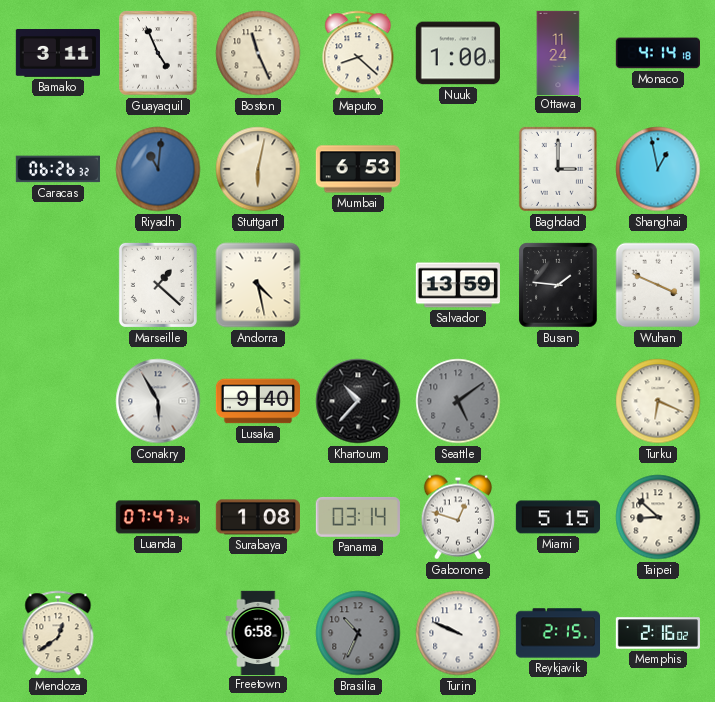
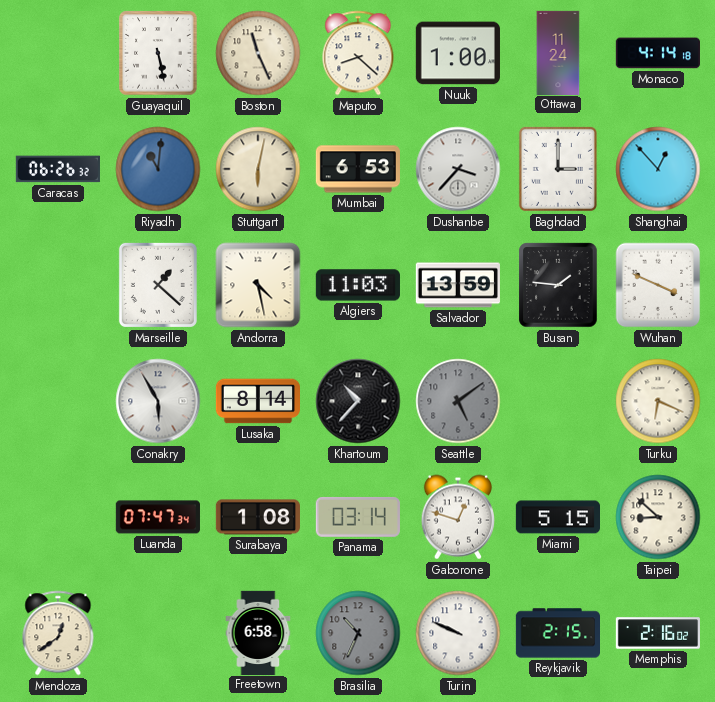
Bamako: 3:11 -> none (58, 54)
Guayaquil: 4:56 -> 5:28 (158, 53)
Dushanbe: none -> 3:37 (458, 169)
Shanghai: 12:58 -> 12:53 (658, 169)
Algiers: none -> 11:03 (358, 285)
Lusaka: 9:40 -> 8:14 (257, 401)
